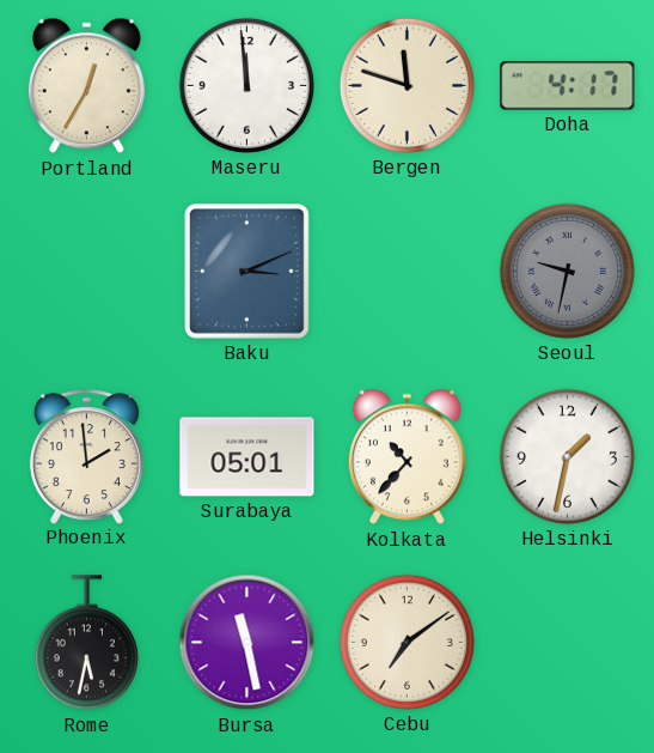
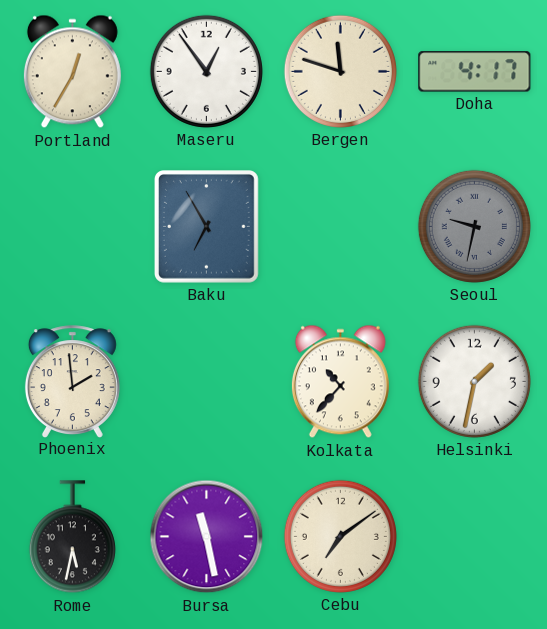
Maseru: 11:59 -> 12:54 (206, 71)
Baku: 3:11 -> 6:55 (207, 227)
Surabaya: 05:01 -> none (247, 457)
